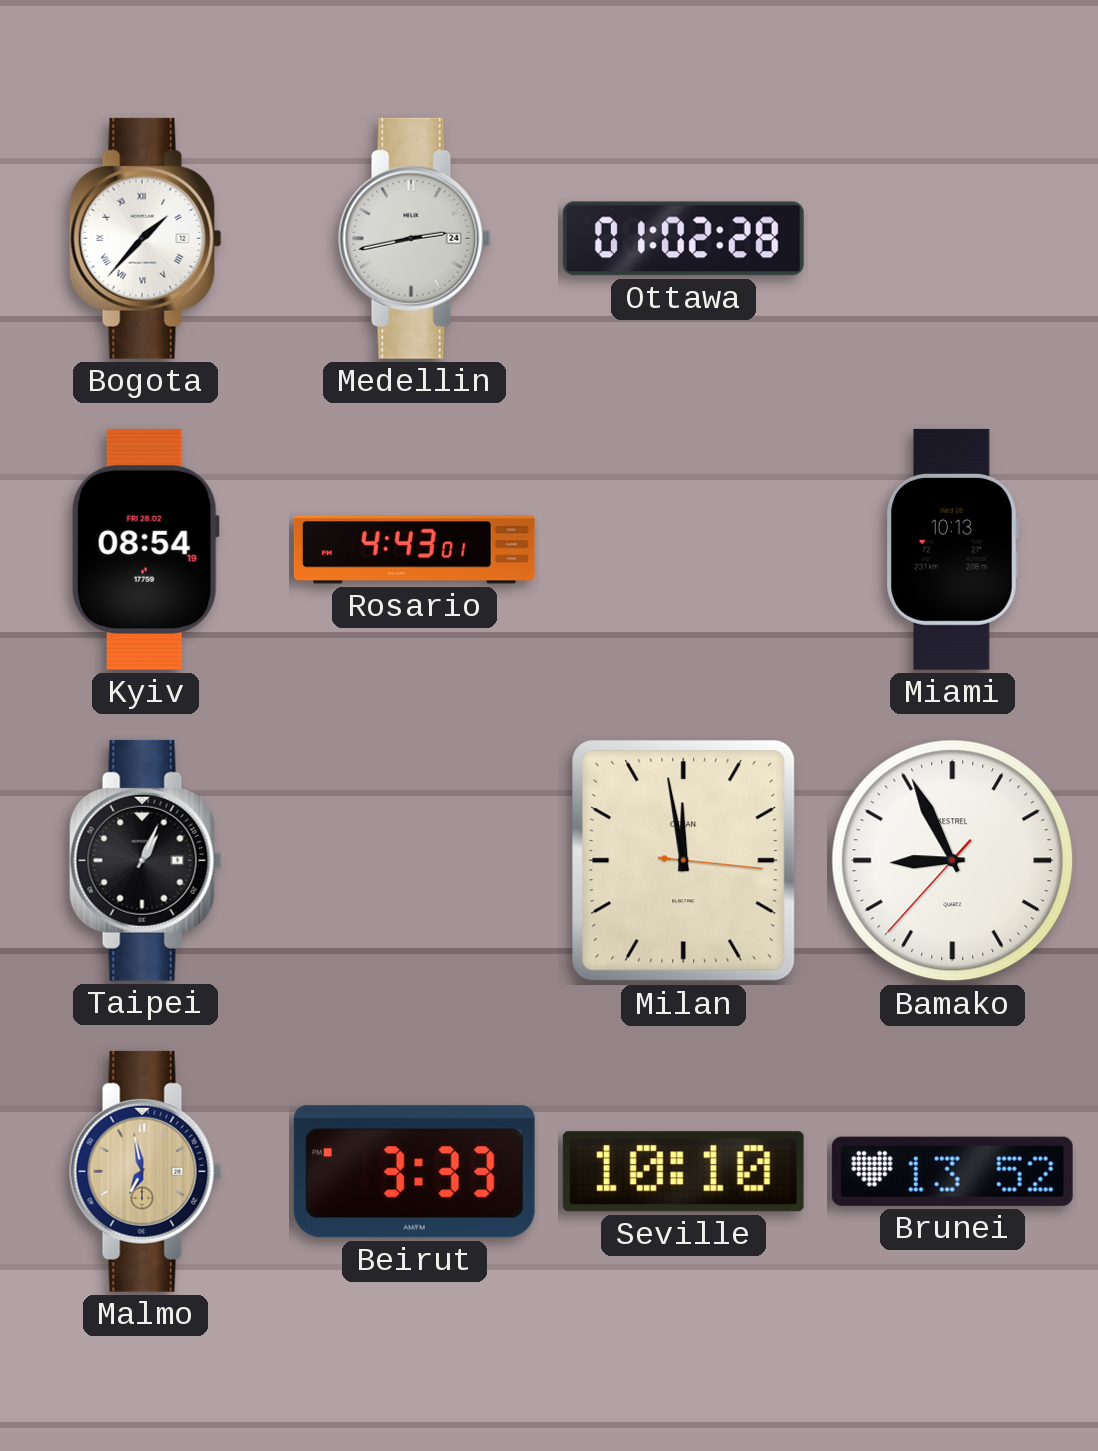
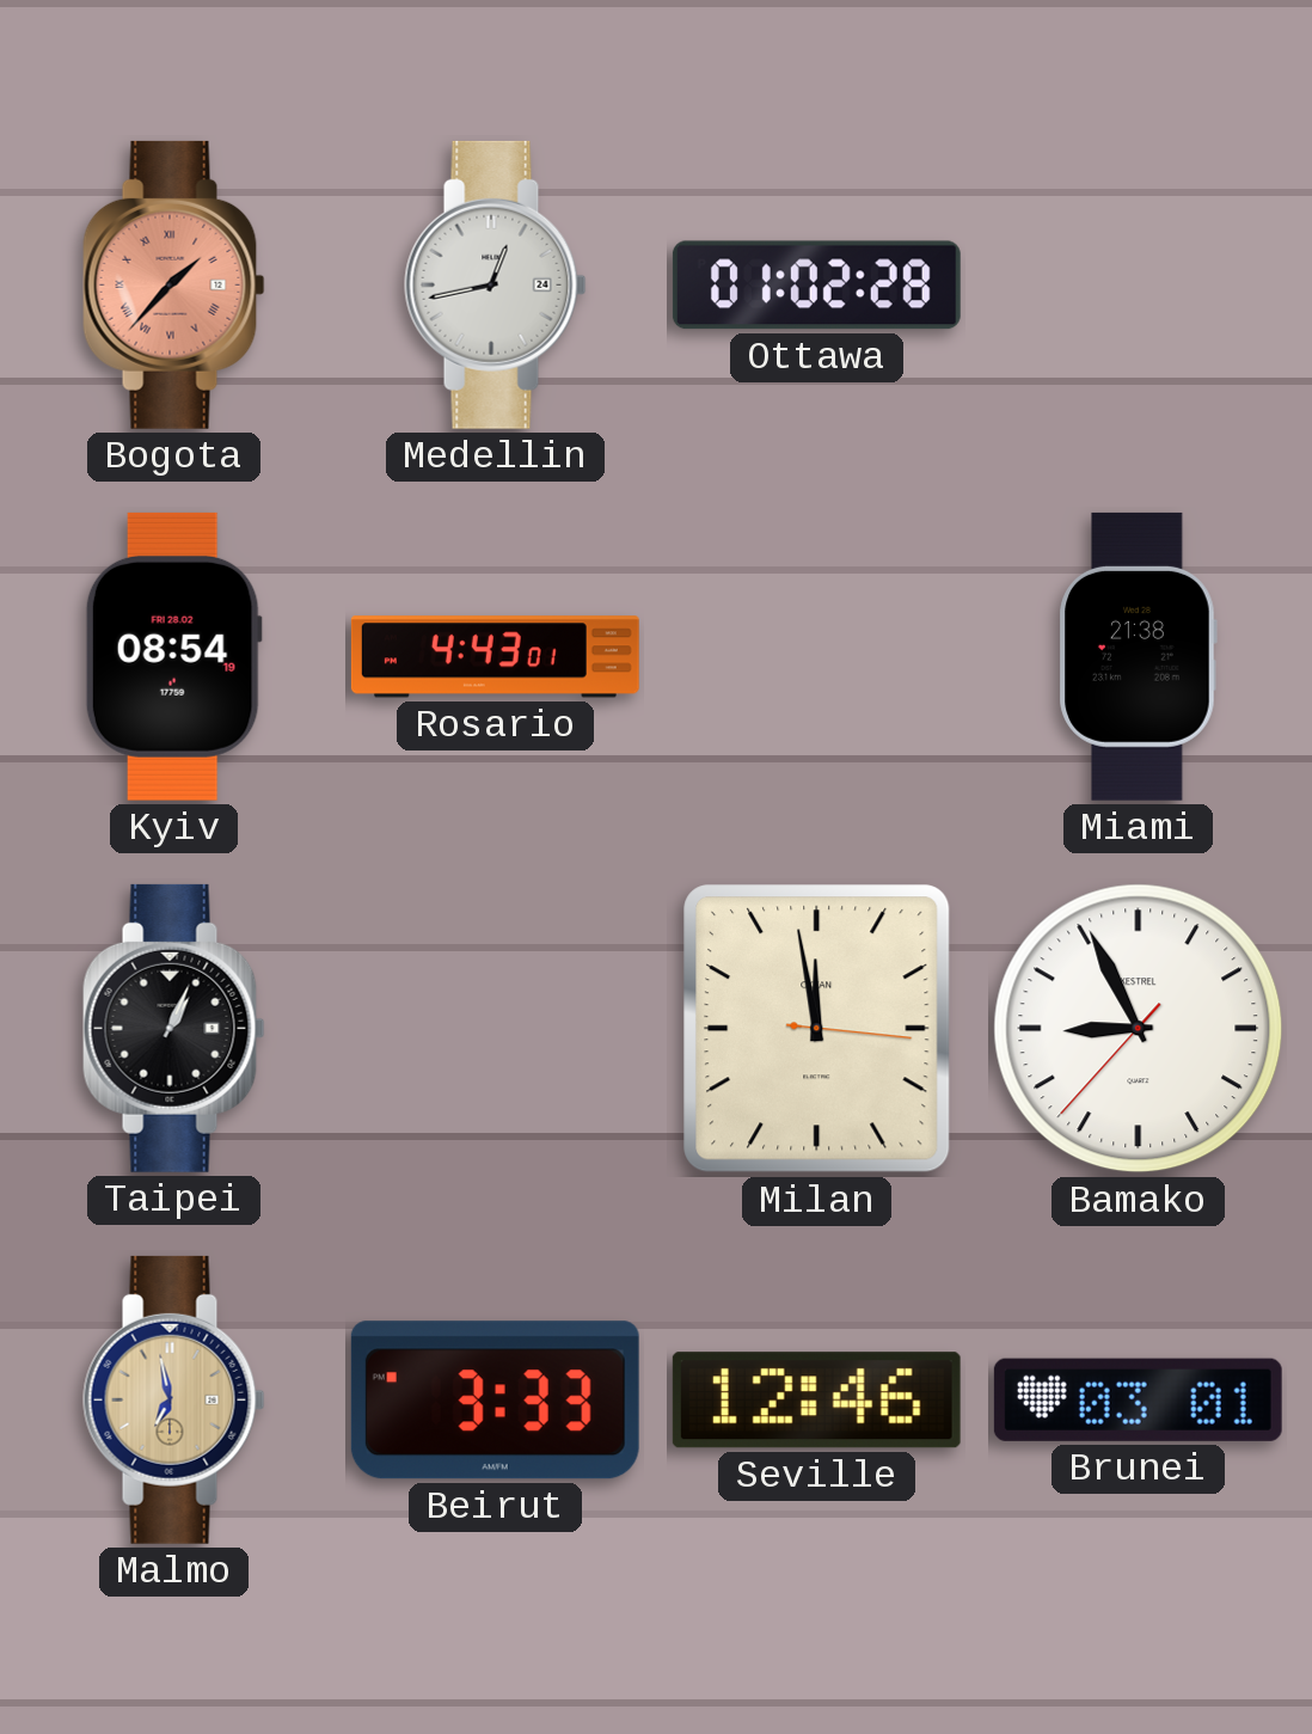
Bogota dial: white -> salmon (174, 284)
Medellin: 2:43 -> 12:43 (496, 284)
Miami: 10:13 -> 21:38 (1138, 656)
Seville: 10:10 -> 12:46 (816, 1401)
Brunei: 13:52 -> 03:01 (1138, 1399)
